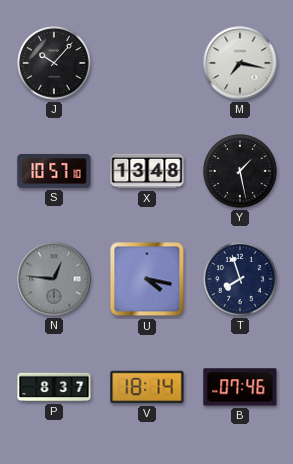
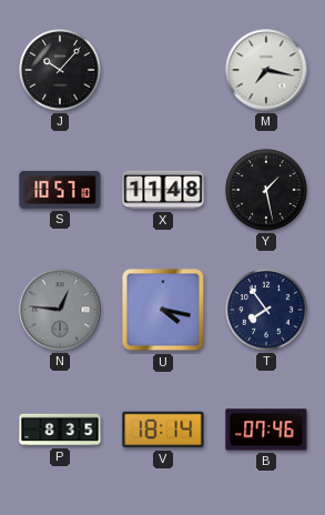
X: 13:48 -> 11:48 (163, 190)
T: 7:57 -> 7:54 (266, 310)
P: 8:37 -> 8:35 (60, 430)
